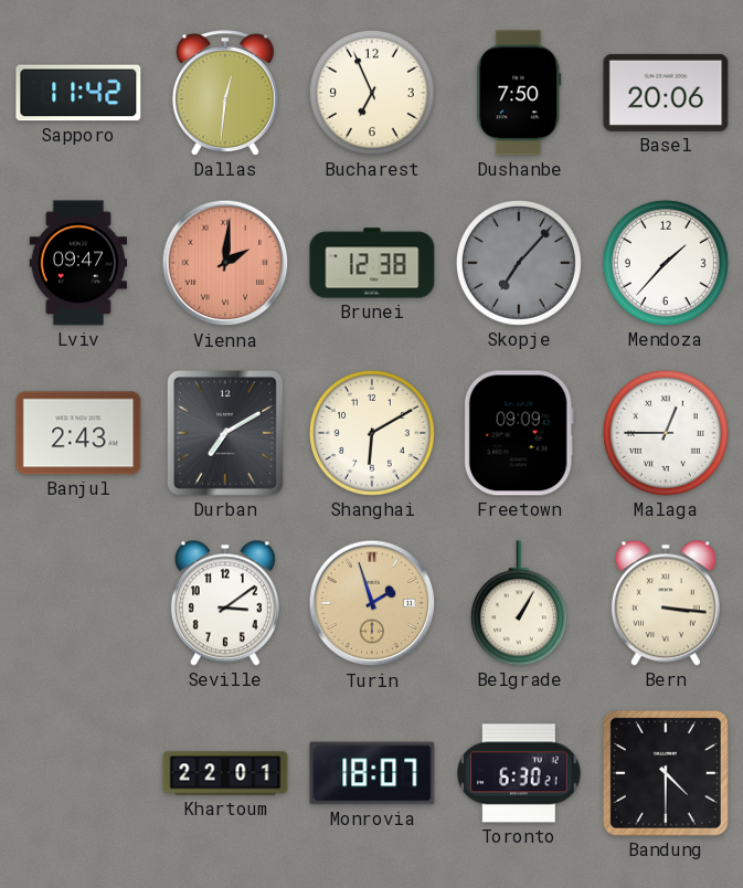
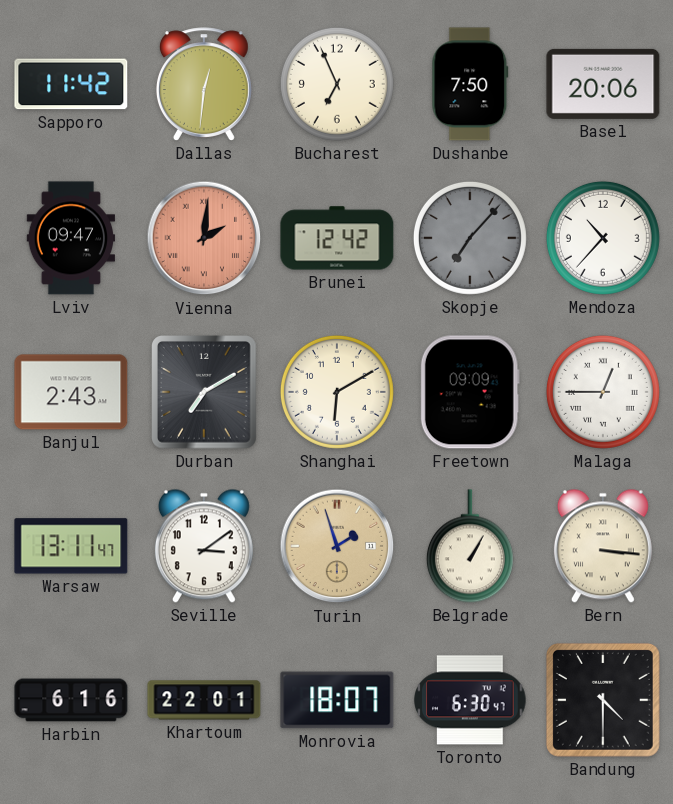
Brunei: 12:38 -> 12:42 (337, 238)
Mendoza: 1:37 -> 10:37 (603, 238)
Warsaw: none -> 13:11 (71, 546)
Harbin: none -> 6:16 (71, 700)
Toronto: 6:30:21 -> 6:30:47 (470, 700)
